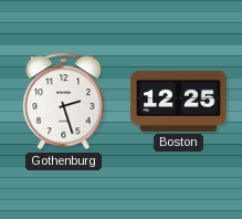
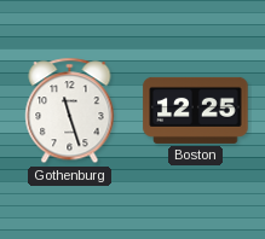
Gothenburg: 2:27 -> 11:27 (70, 111)
